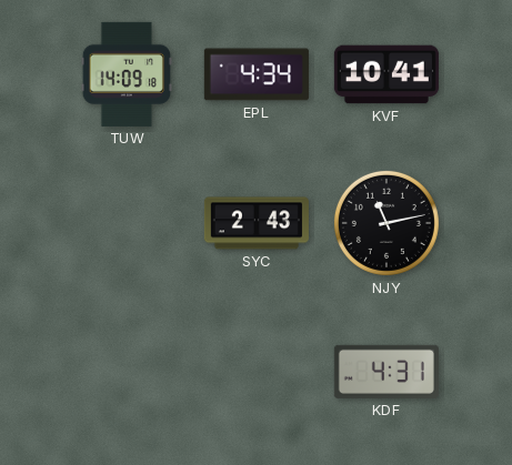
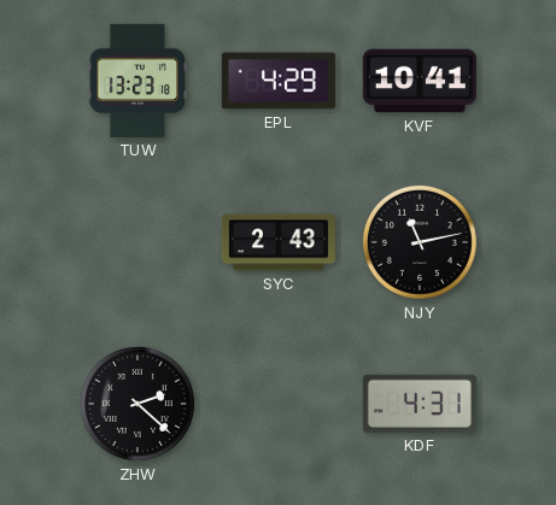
TUW: 14:09 -> 13:23 (136, 81)
EPL: 4:34 -> 4:29 (279, 81)
ZHW: none -> 2:22 (137, 404)
